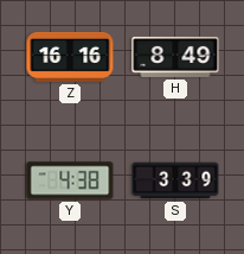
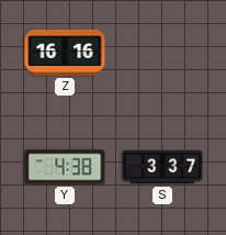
H: 8:49 -> none (175, 57)
S: 3:39 -> 3:37 (162, 167)
